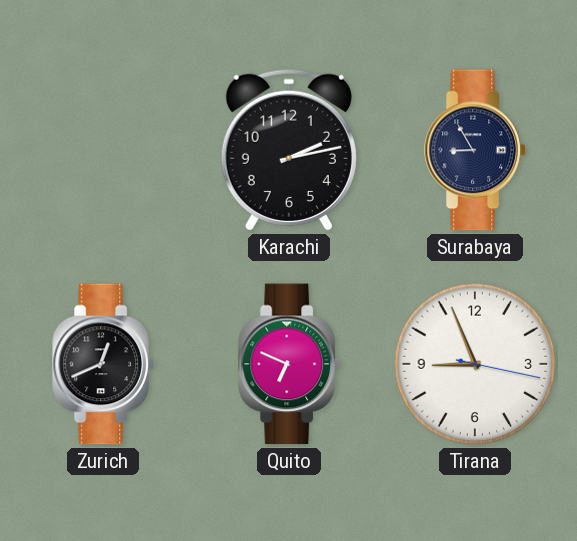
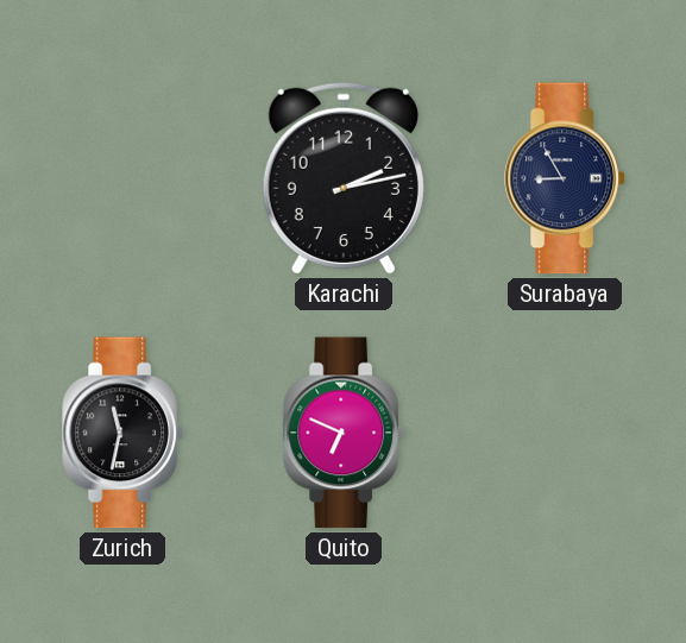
Zurich: 12:41 -> 11:32 (122, 433)
Tirana: 8:56 -> none (475, 364)
